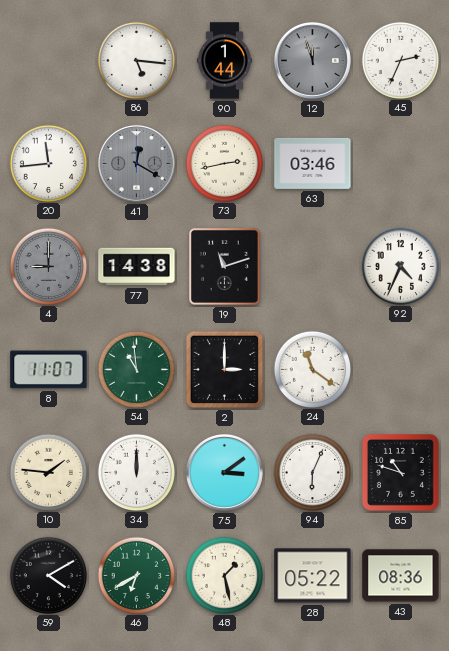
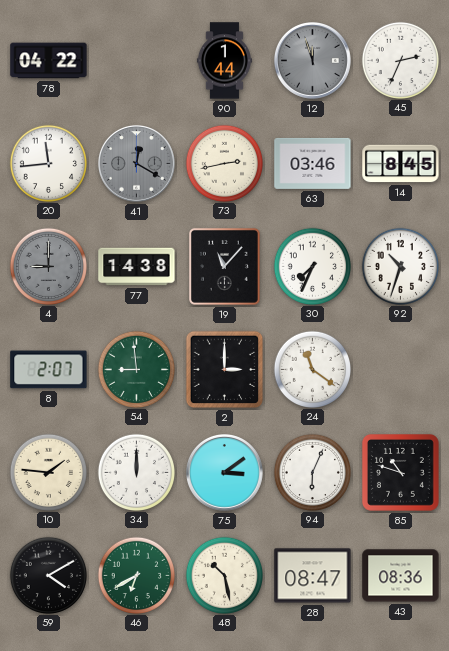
78: none -> 04:22 (49, 61)
86: 5:16 -> none (136, 60)
14: none -> 8:45 (401, 164)
19: 11:12 -> 11:07 (224, 266)
30: none -> 7:34 (312, 266)
92: 4:34 -> 10:33 (400, 266)
8: 11:07 -> 2:07 (49, 370)
54: 10:59 -> 8:59 (136, 369)
48: 1:28 -> 10:28 (224, 575)
28: 05:22 -> 08:47 (313, 576)
